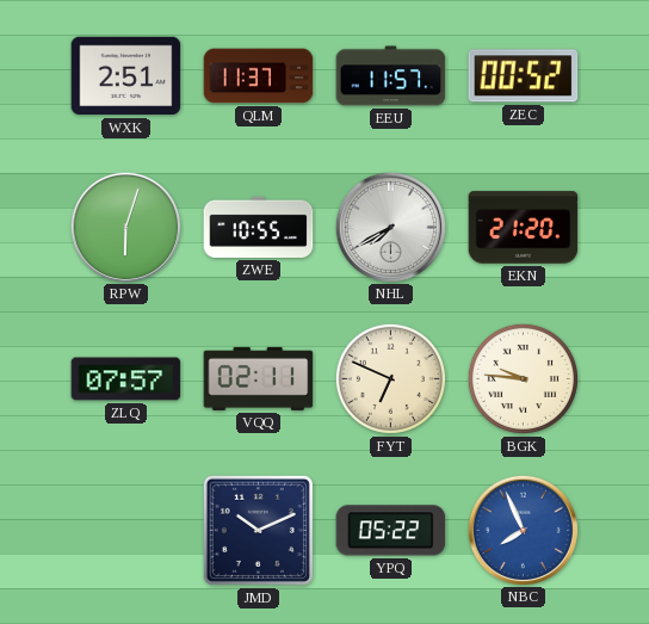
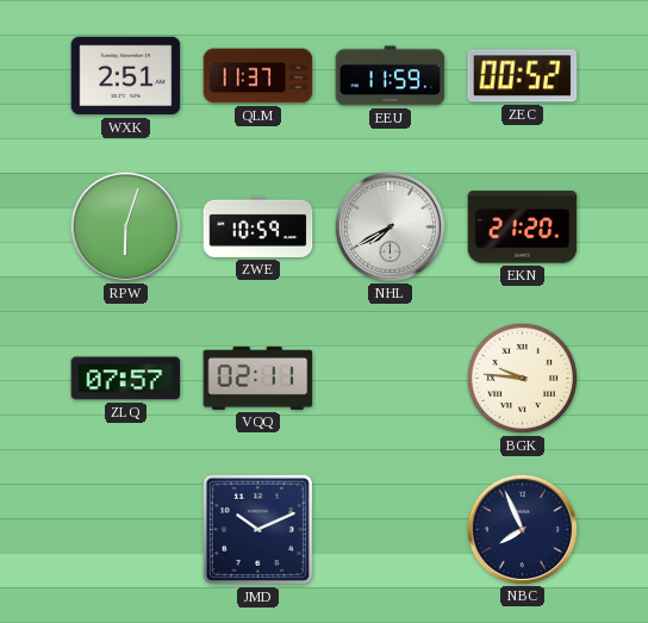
EEU: 11:57 -> 11:59 (391, 76)
ZWE: 10:55 -> 10:59 (258, 226)
FYT: 6:49 -> none (390, 378)
YPQ: 05:22 -> none (391, 531)
NBC dial: blue -> navy (522, 529)
